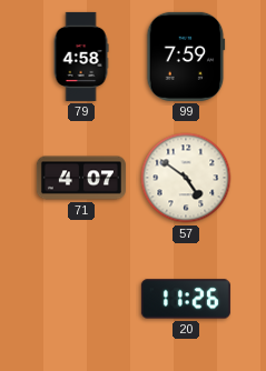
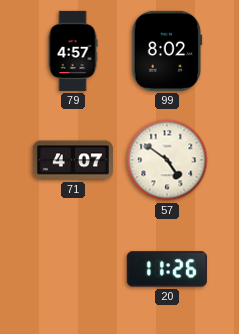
79: 4:58 -> 4:57 (73, 51)
99: 7:59 -> 8:02 (167, 51)
